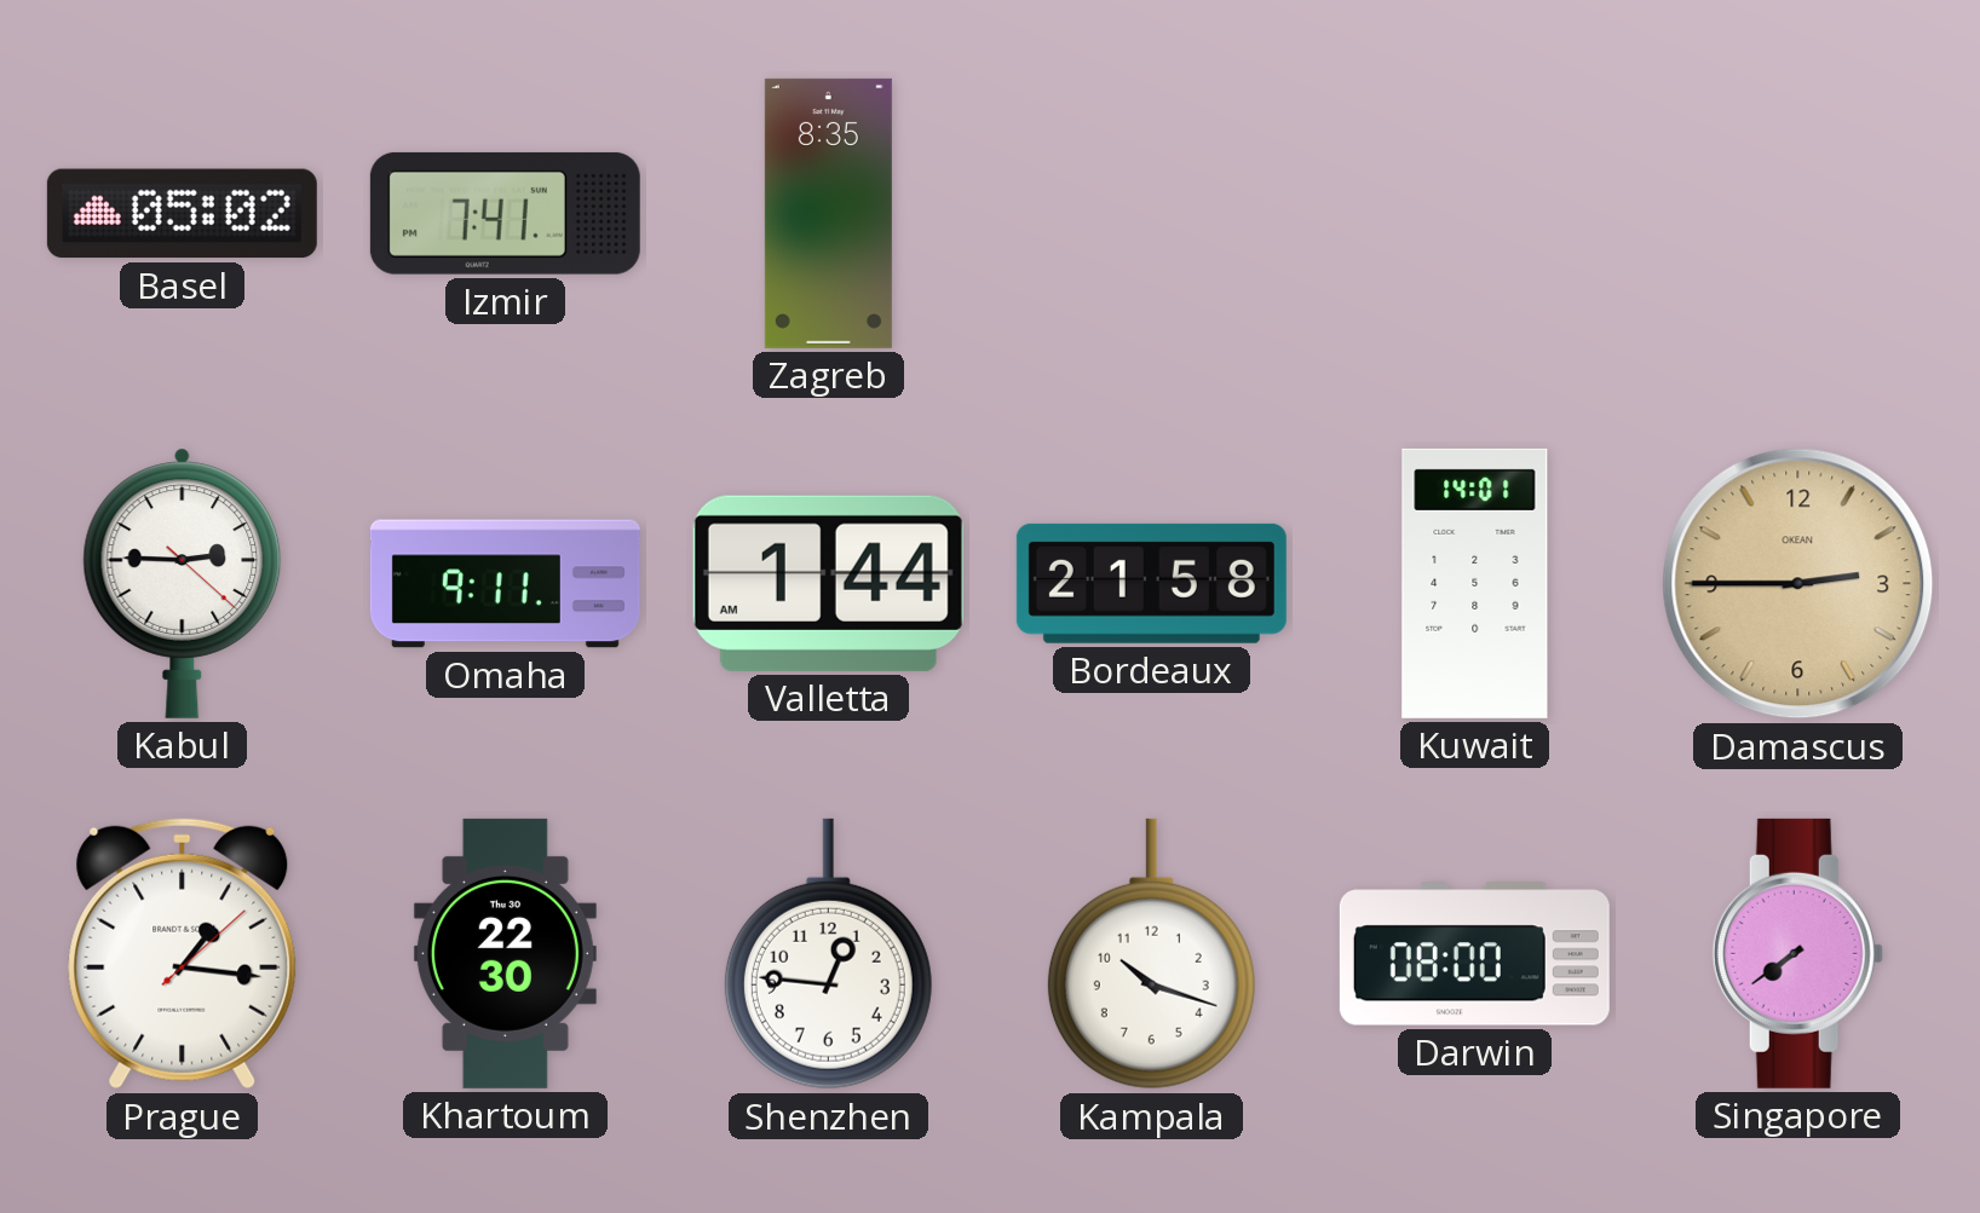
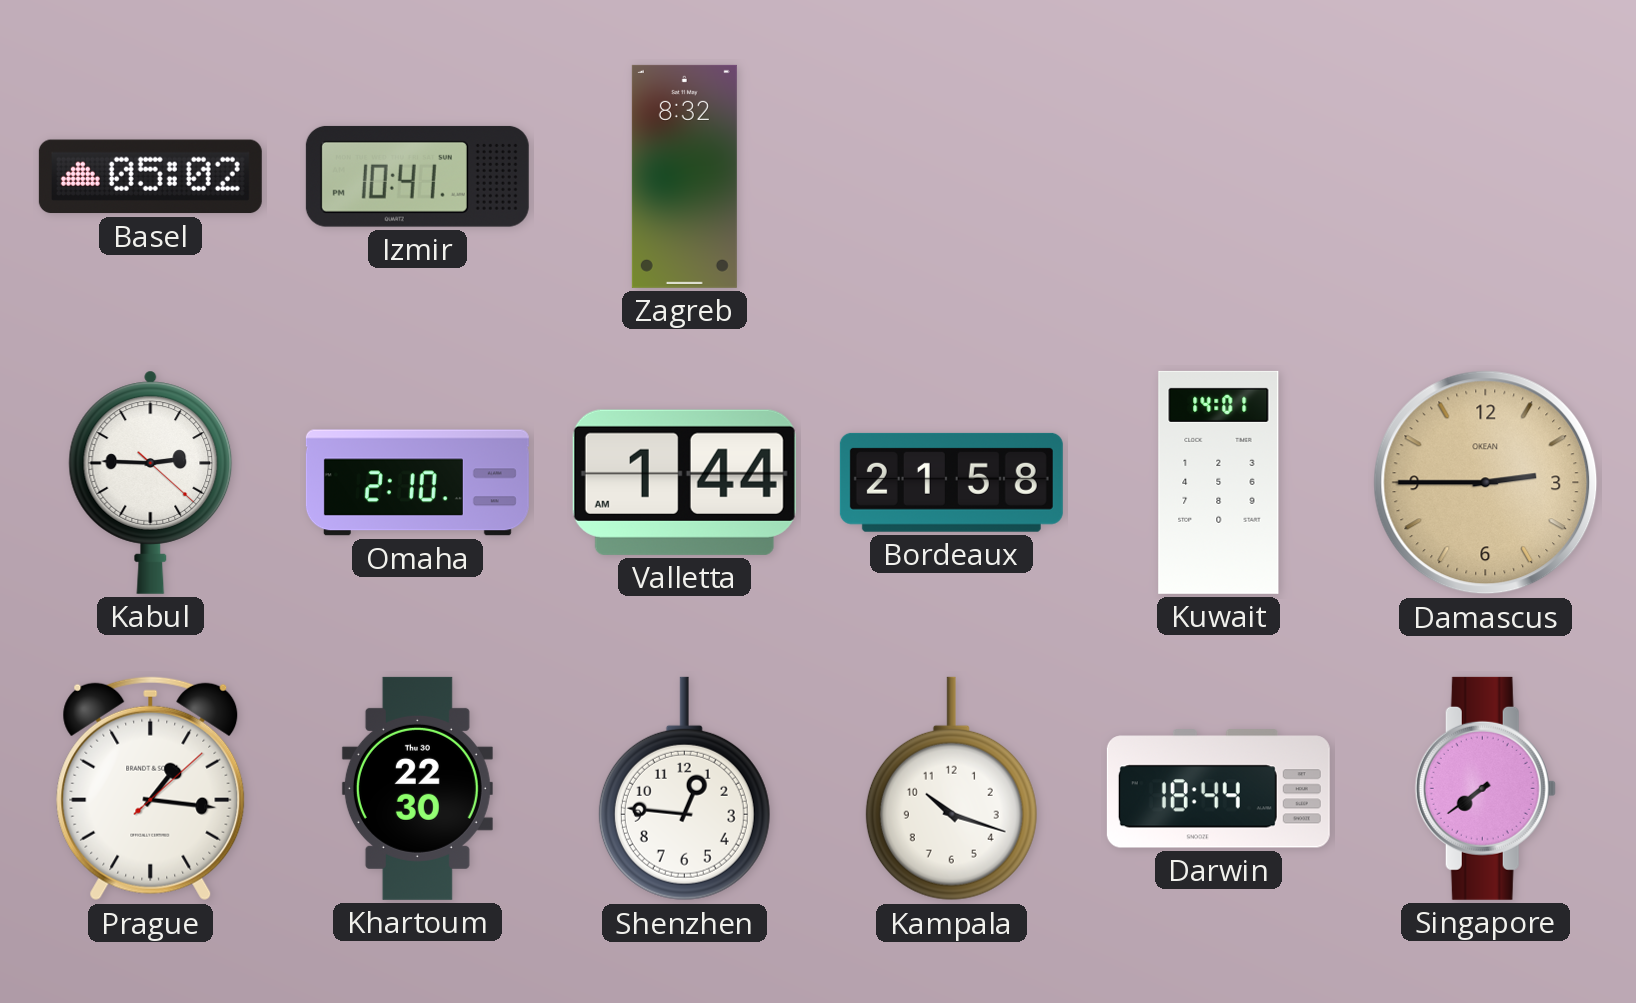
Izmir: 7:41 -> 10:41 (417, 176)
Zagreb: 8:35 -> 8:32 (684, 176)
Omaha: 9:11 -> 2:10 (417, 483)
Darwin: 08:00 -> 18:44 (1218, 789)
